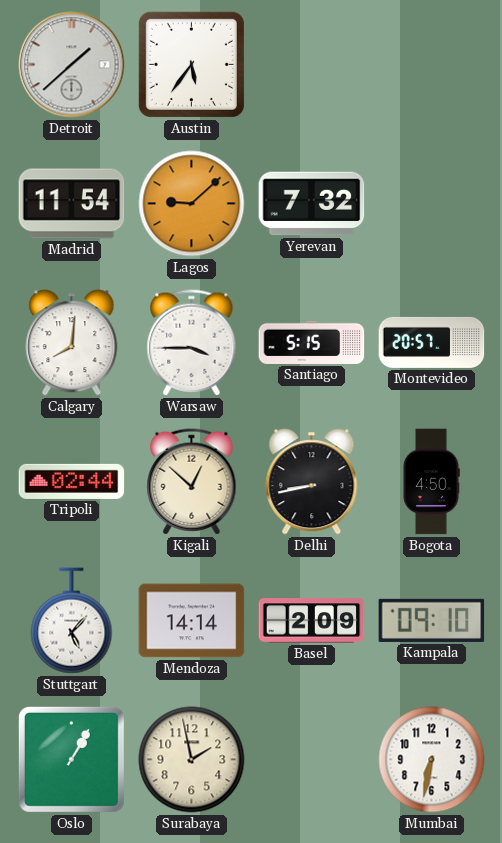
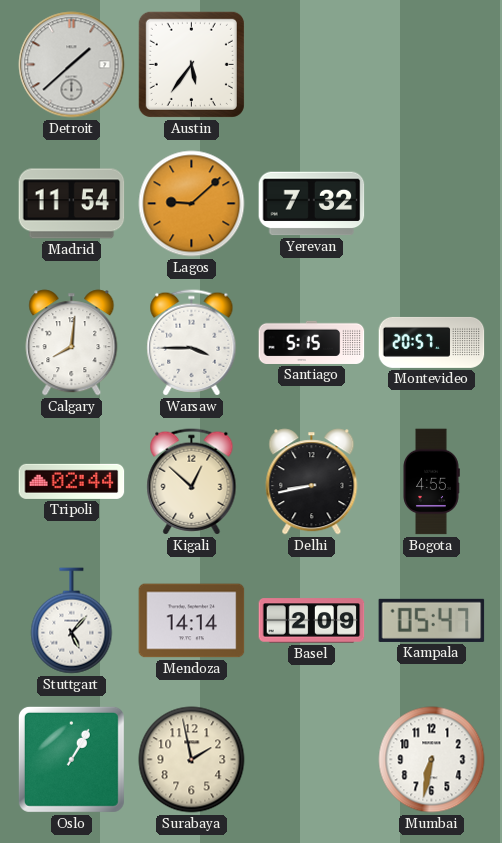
Bogota: 4:50 -> 4:55 (431, 482)
Kampala: 09:10 -> 05:47 (432, 620)
